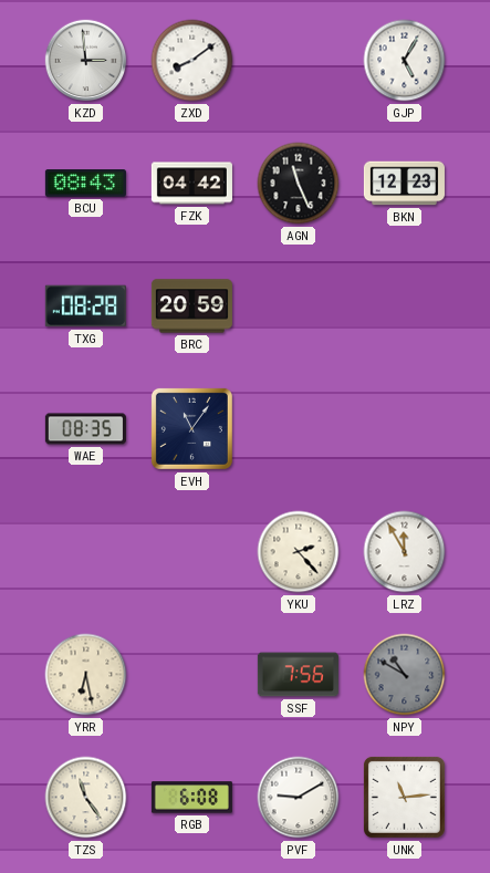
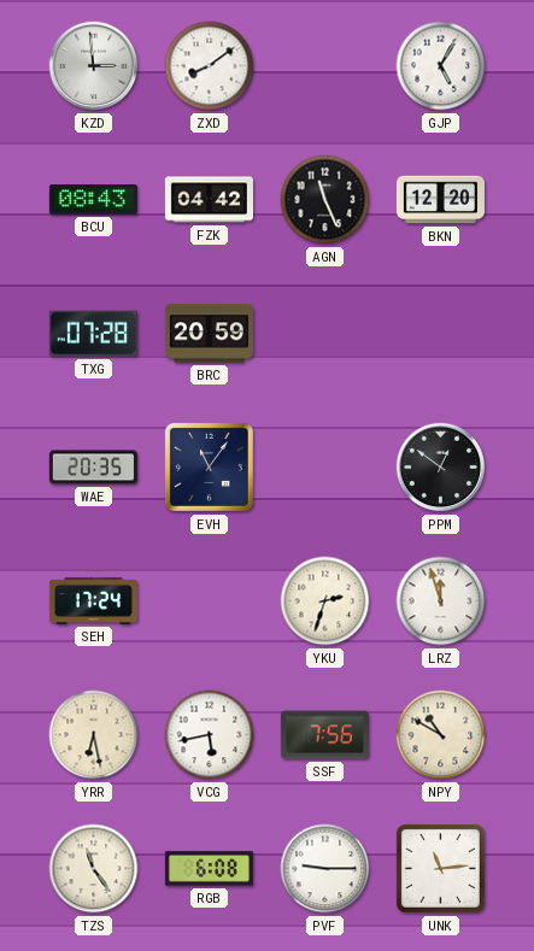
BKN: 12:23 -> 12:20 (440, 200)
TXG: 08:28 -> 07:28 (93, 334)
WAE: 08:35 -> 20:35 (93, 468)
PPM: none -> 12:51 (441, 468)
SEH: none -> 17:24 (93, 600)
YKU: 2:23 -> 2:33 (325, 601)
LRZ: 11:55 -> 11:57 (441, 601)
VCG: none -> 5:43 (210, 735)
NPY dial: grey -> cream (441, 735)
PVF: 9:10 -> 9:15 (325, 869)
